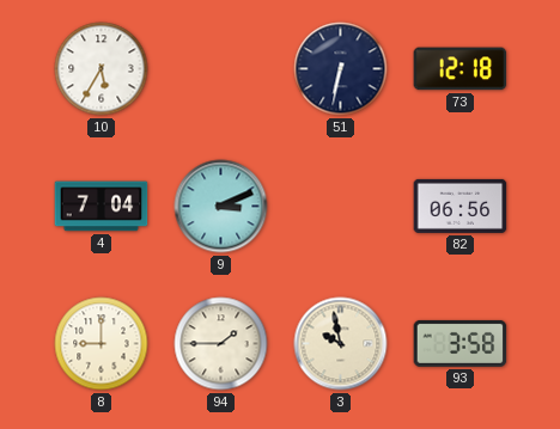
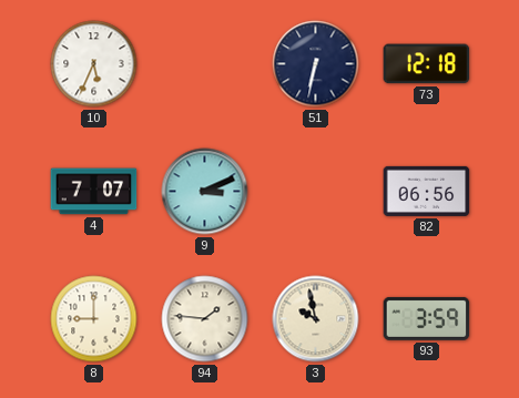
10: 5:35 -> 5:34 (94, 64)
4: 7:04 -> 7:07 (94, 192)
94: 1:45 -> 1:46 (205, 319)
93: 3:58 -> 3:59 (427, 318)
